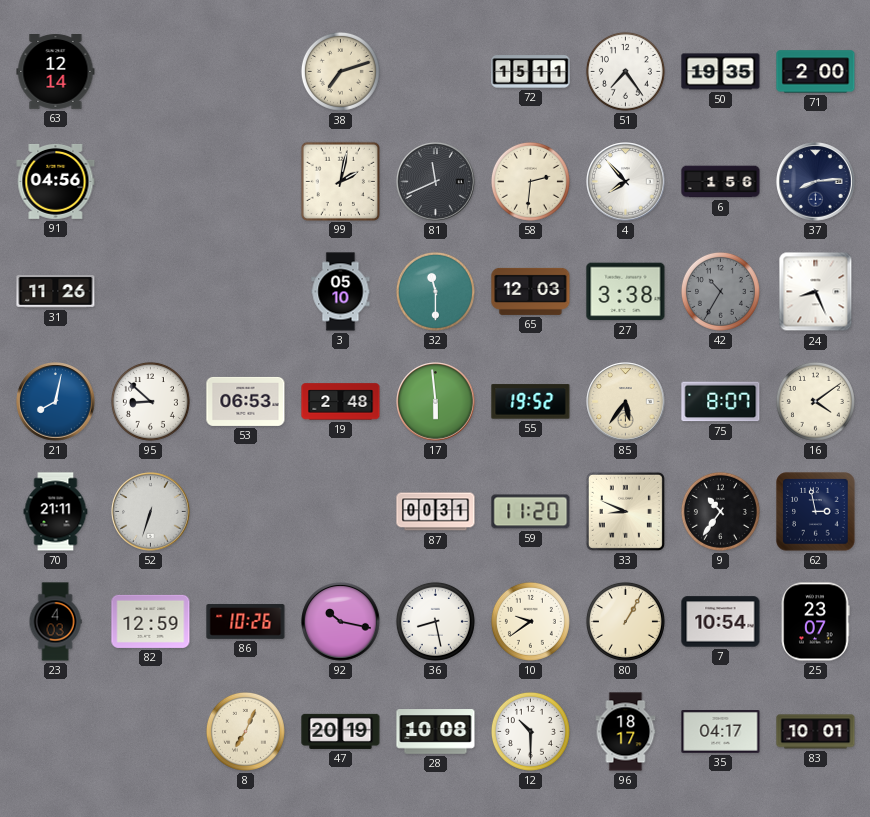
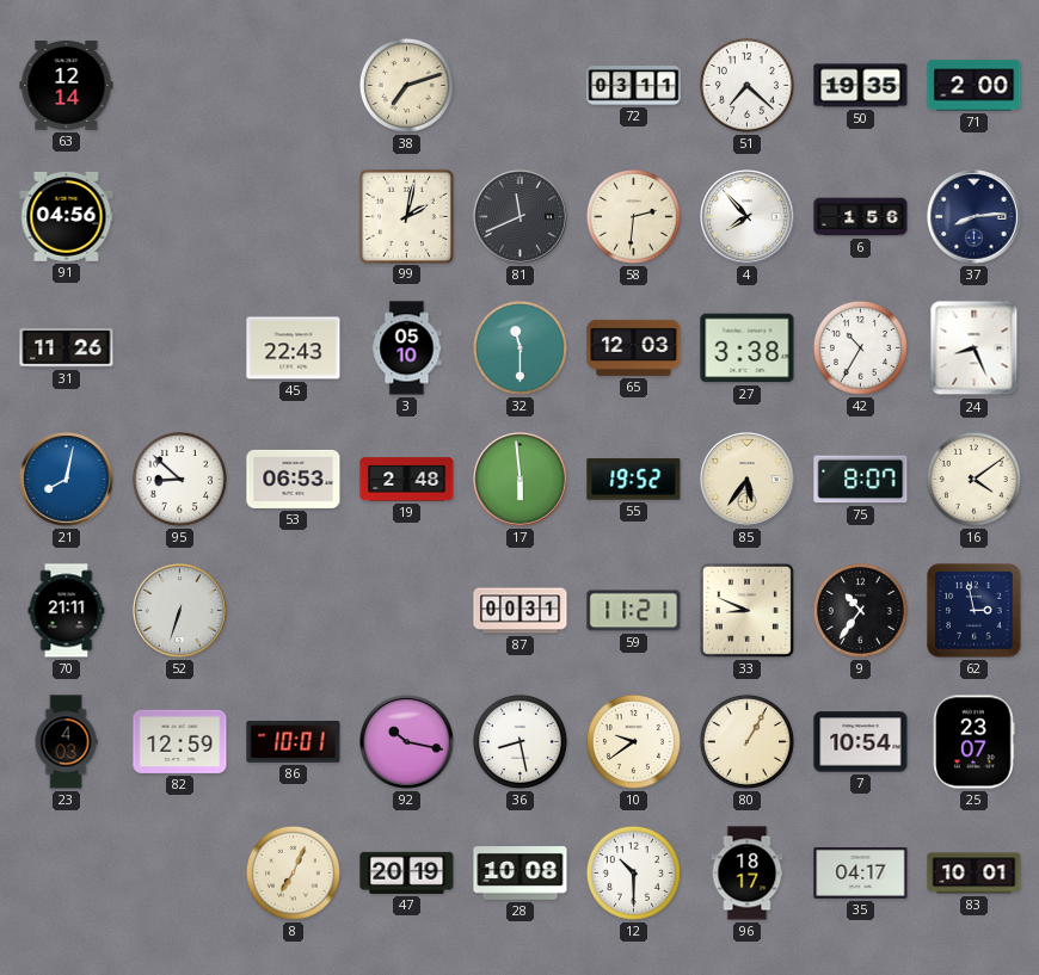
72: 15:11 -> 03:11 (634, 86)
51: 7:24 -> 7:22 (746, 85)
45: none -> 22:43 (294, 348)
42 dial: grey -> white (860, 347)
59: 11:20 -> 11:21 (634, 611)
86: 10:26 -> 10:01 (294, 742)
